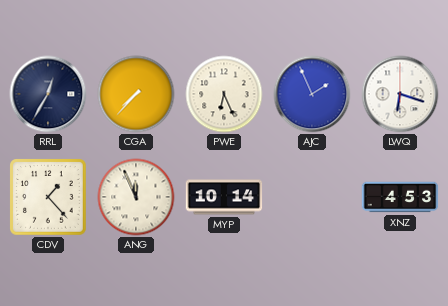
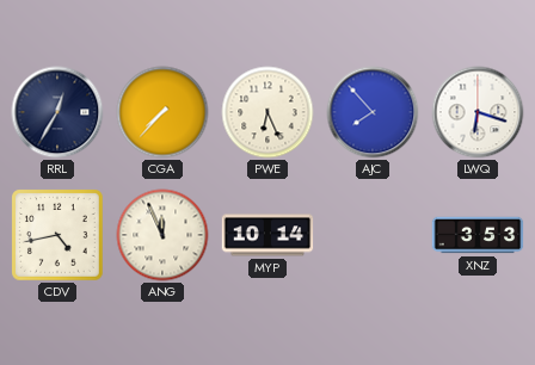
AJC: 1:56 -> 7:53 (373, 112)
CDV: 1:23 -> 4:43 (57, 235)
XNZ: 4:53 -> 3:53 (478, 235)
